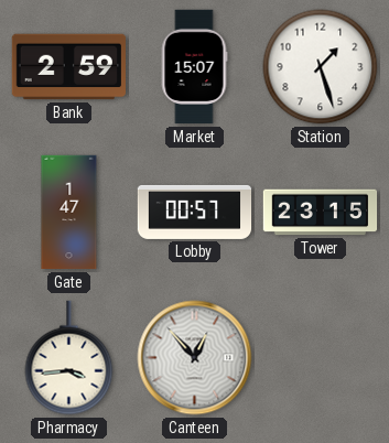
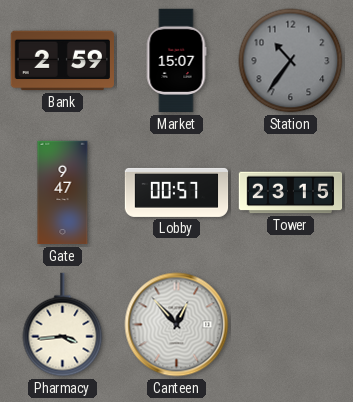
Station: 1:27 -> 10:36 (291, 61)
Station dial: white -> grey (291, 61)
Gate: 1:47 -> 9:47 (63, 193)
